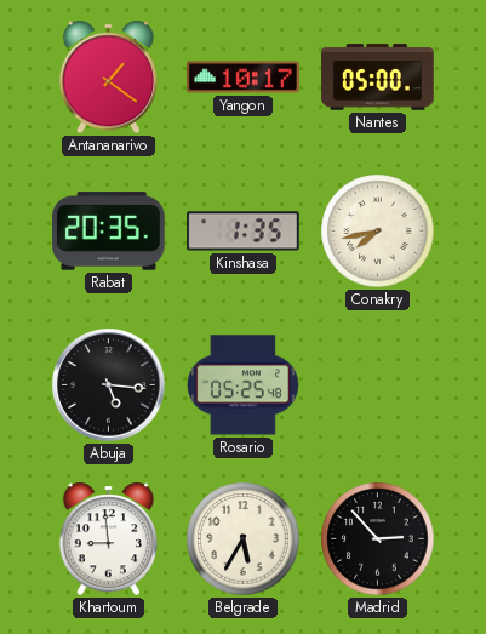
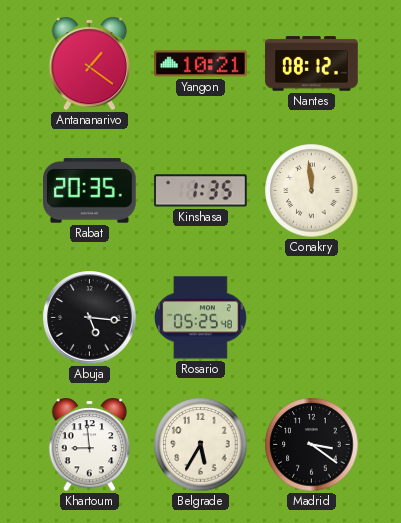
Yangon: 10:17 -> 10:21 (201, 64)
Nantes: 05:00 -> 08:12 (312, 64)
Conakry: 7:43 -> 11:59 (312, 191)
Madrid: 2:53 -> 3:21 (312, 445)
